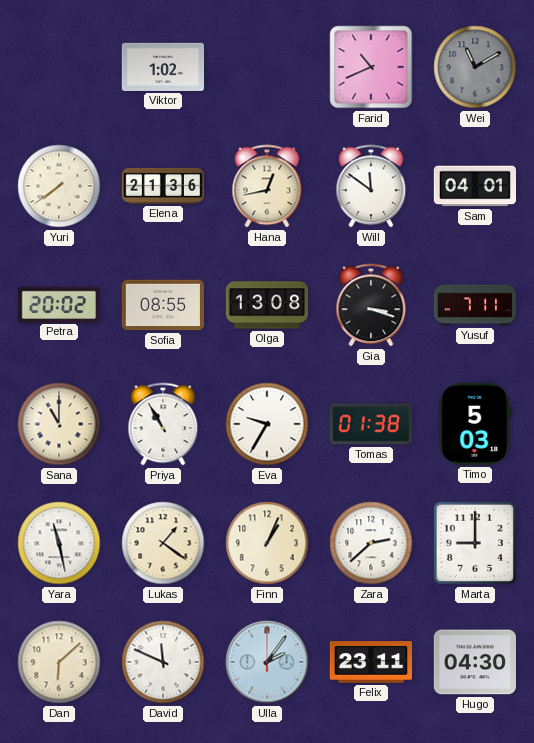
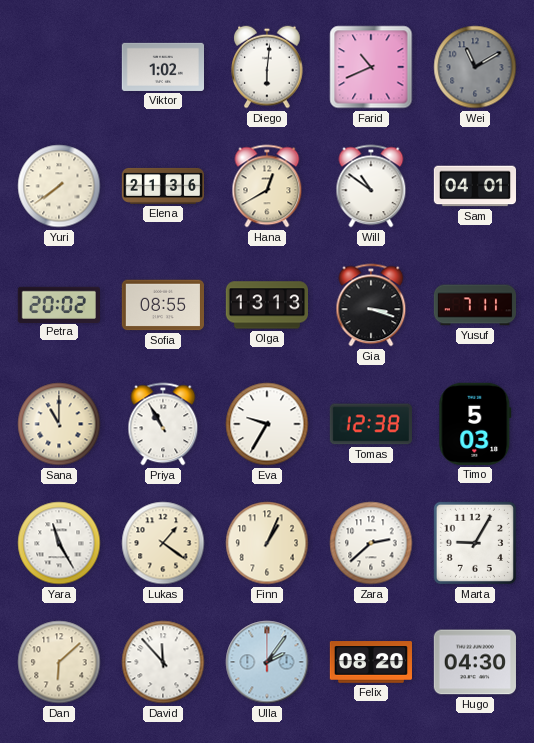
Diego: none -> 6:01 (267, 67)
Hana: 12:43 -> 12:40 (267, 186)
Will: 11:51 -> 10:51 (371, 186)
Olga: 13:08 -> 13:13 (266, 305)
Tomas: 01:38 -> 12:38 (371, 424)
Yara: 11:28 -> 11:25 (59, 543)
Marta: 9:00 -> 9:05 (475, 543)
David: 11:49 -> 11:53 (163, 662)
Felix: 23:11 -> 08:20 (370, 662)
